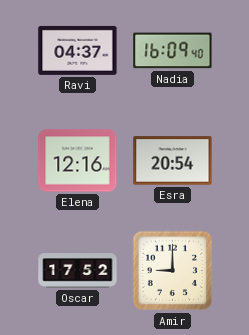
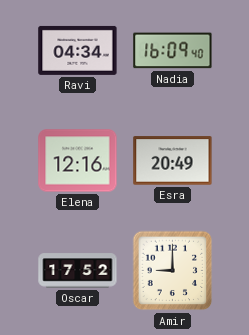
Ravi: 04:37 -> 04:34 (78, 50)
Esra: 20:54 -> 20:49 (173, 161)
